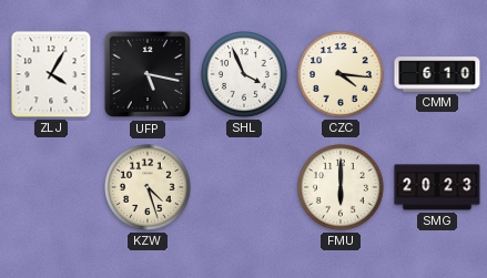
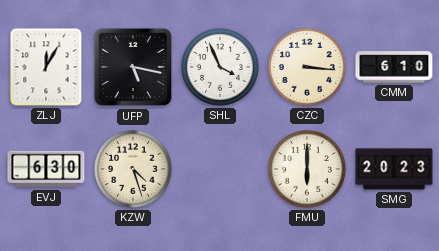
ZLJ: 4:05 -> 12:05 (46, 67)
CZC: 4:16 -> 3:16 (308, 68)
EVJ: none -> 6:30 (46, 169)
